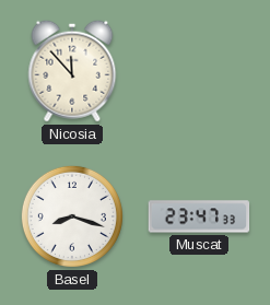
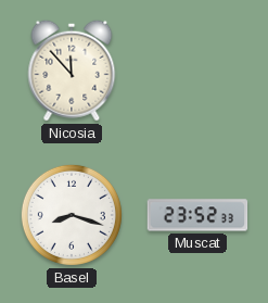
Muscat: 23:47 -> 23:52 (197, 215)
